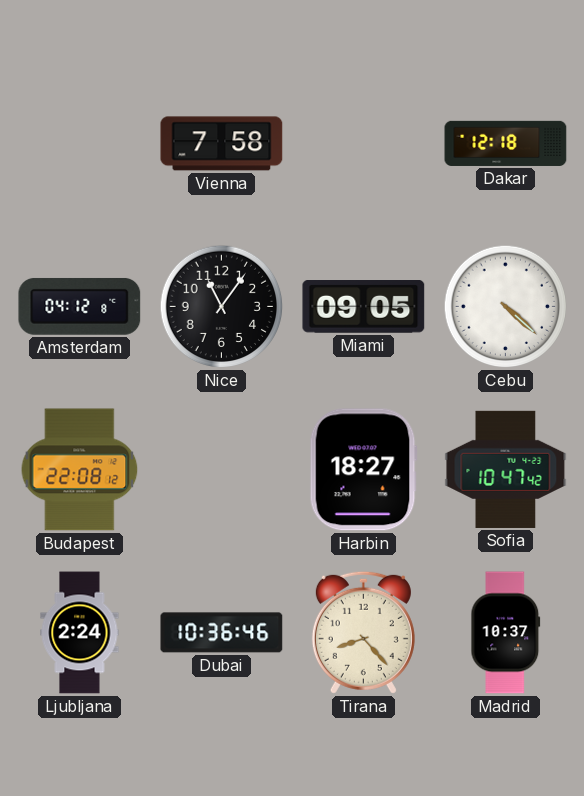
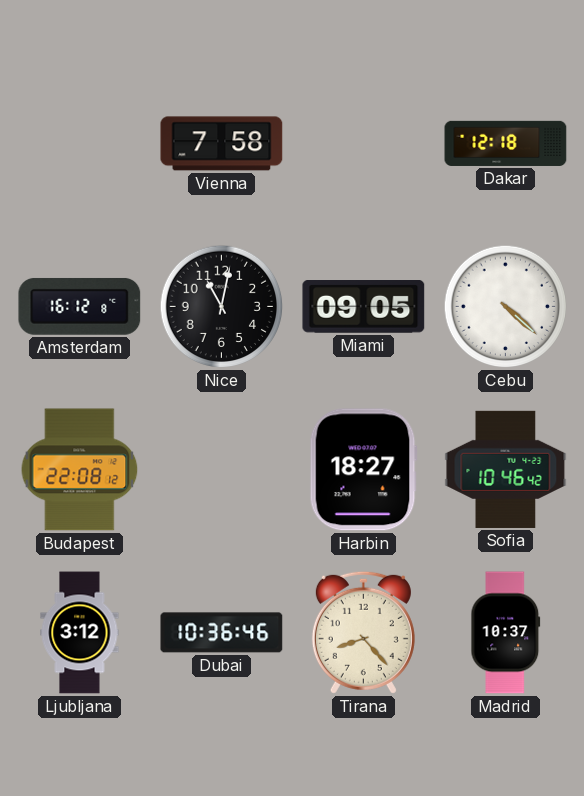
Amsterdam: 04:12 -> 16:12 (80, 306)
Nice: 11:06 -> 11:02 (222, 307)
Sofia: 10:47 -> 10:46 (506, 469)
Ljubljana: 2:24 -> 3:12 (80, 633)
